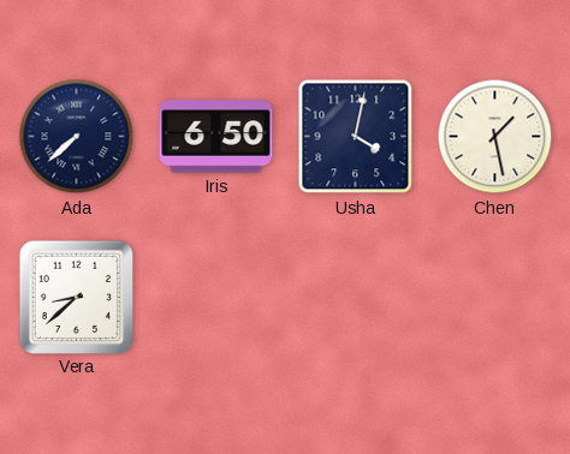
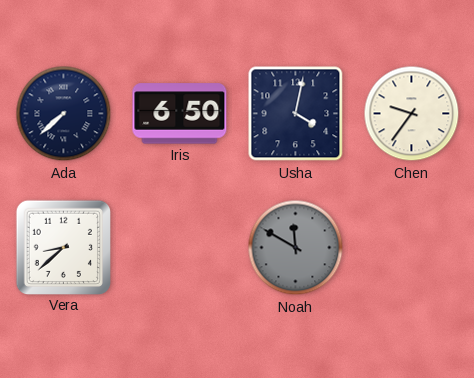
Chen: 1:28 -> 9:36 (412, 114)
Noah: none -> 11:50 (296, 248)
